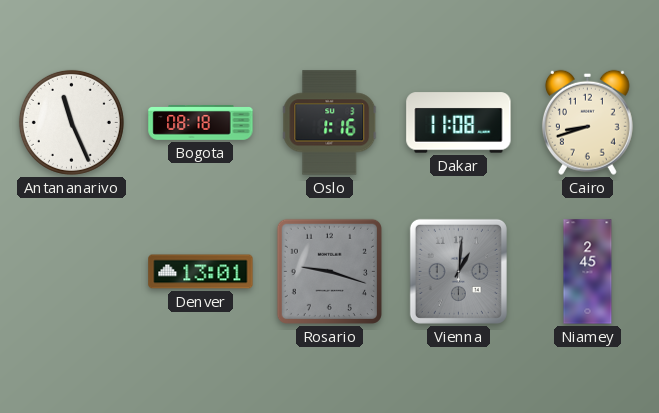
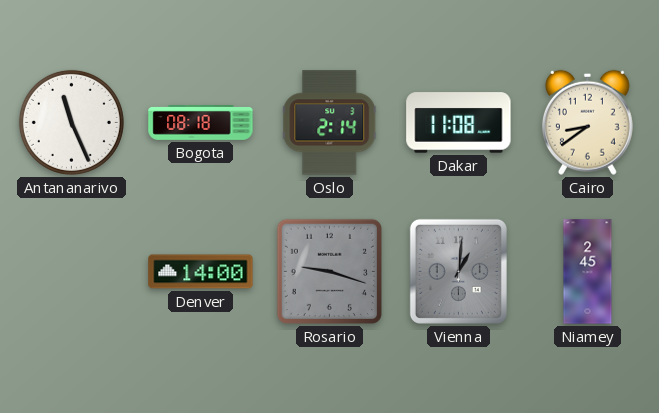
Oslo: 1:16 -> 2:14 (330, 123)
Cairo: 8:42 -> 8:39 (587, 122)
Denver: 13:01 -> 14:00 (201, 272)
